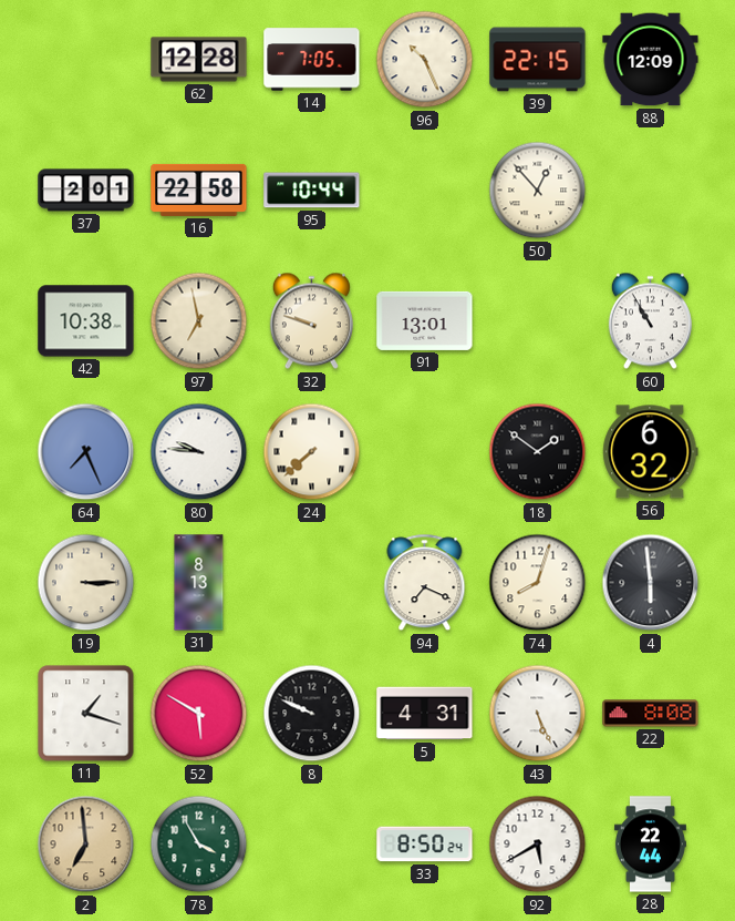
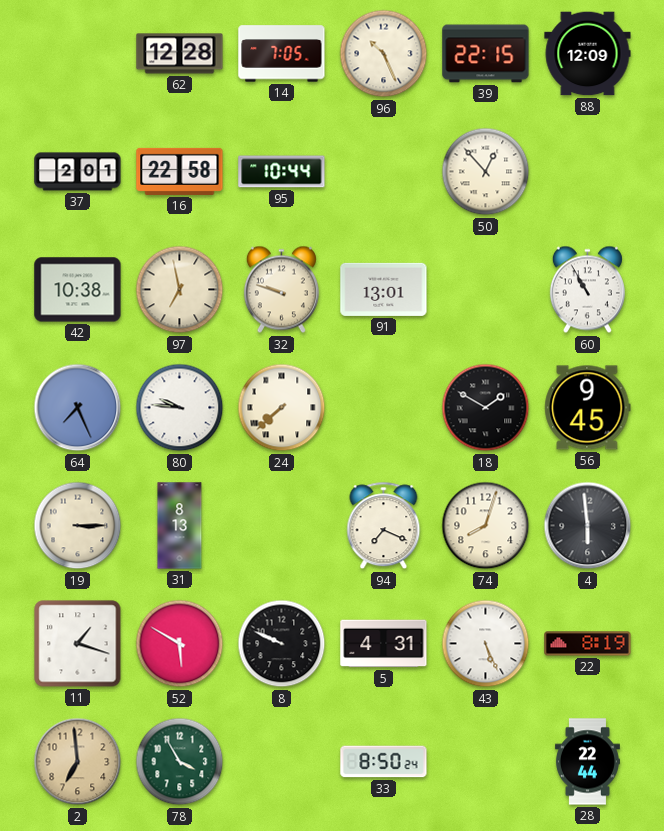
18: 1:51 -> 1:50 (486, 408)
56: 6:32 -> 9:45 (588, 408)
22: 8:08 -> 8:19 (588, 644)
92: 5:40 -> none (538, 845)
